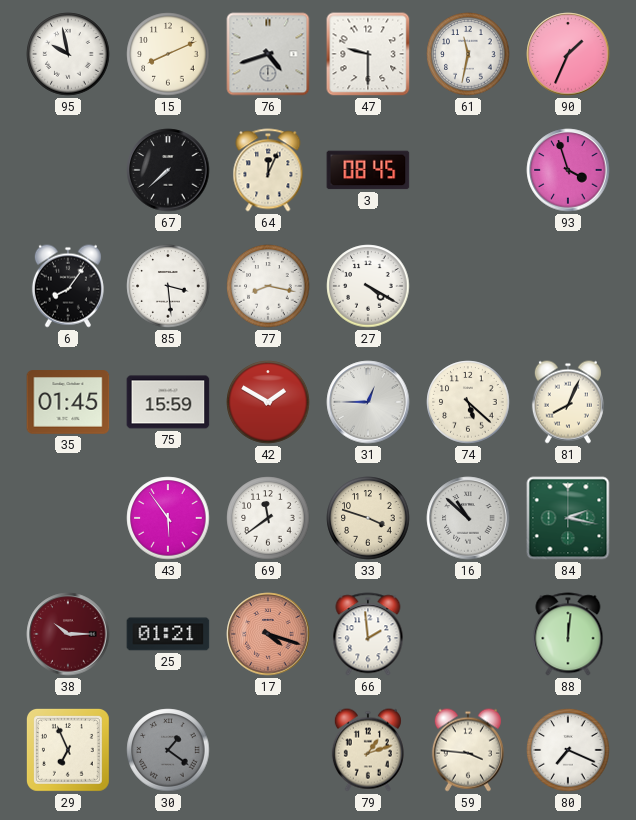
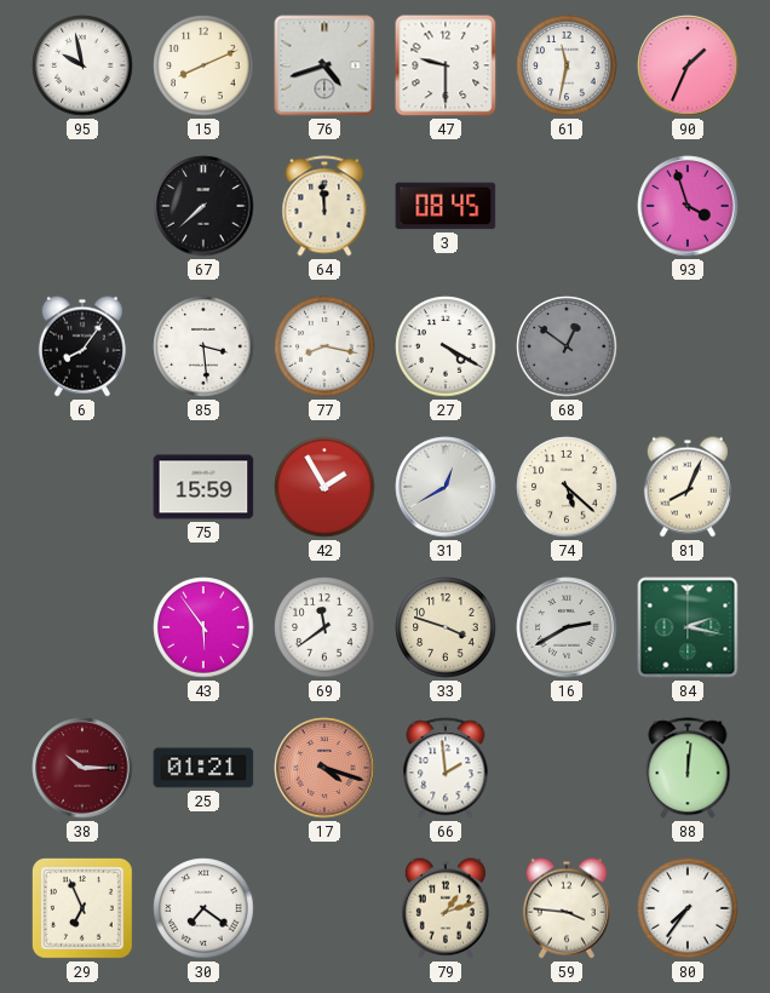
64: 12:04 -> 11:59 (324, 206)
68: none -> 12:51 (567, 346)
35: 01:45 -> none (68, 402)
42: 1:50 -> 1:55 (324, 487)
31: 12:45 -> 12:40 (446, 487)
16: 10:52 -> 2:40 (567, 627)
30: 1:21 -> 7:21 (203, 908)
30 dial: grey -> white (203, 908)
80: 7:19 -> 7:36 (688, 908)
